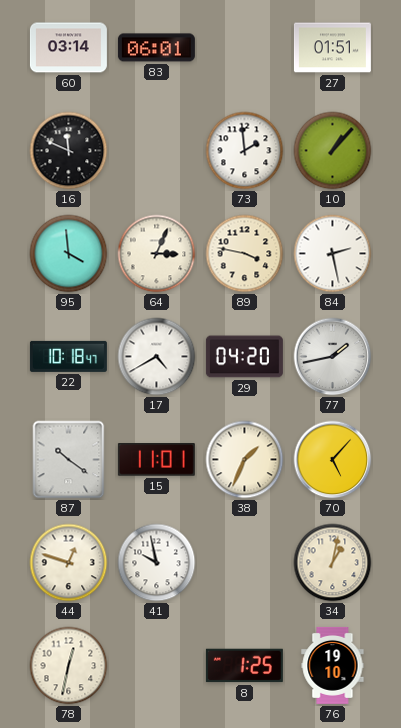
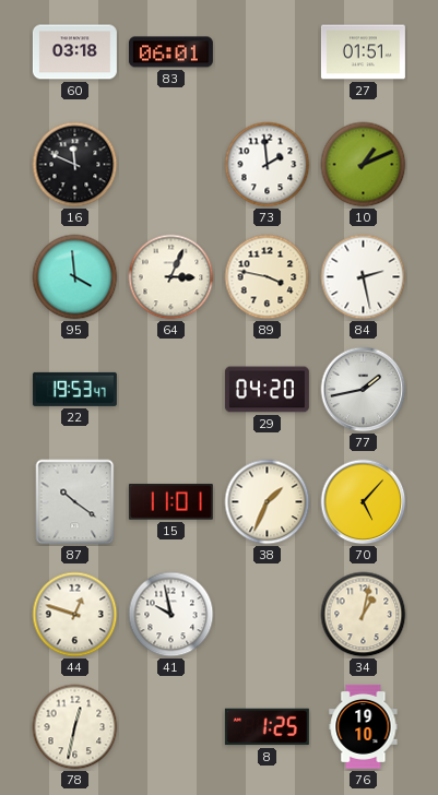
60: 03:14 -> 03:18 (74, 52)
10: 1:07 -> 1:11 (364, 165)
22: 10:18 -> 19:53 (74, 389)
17: 4:40 -> none (157, 357)
